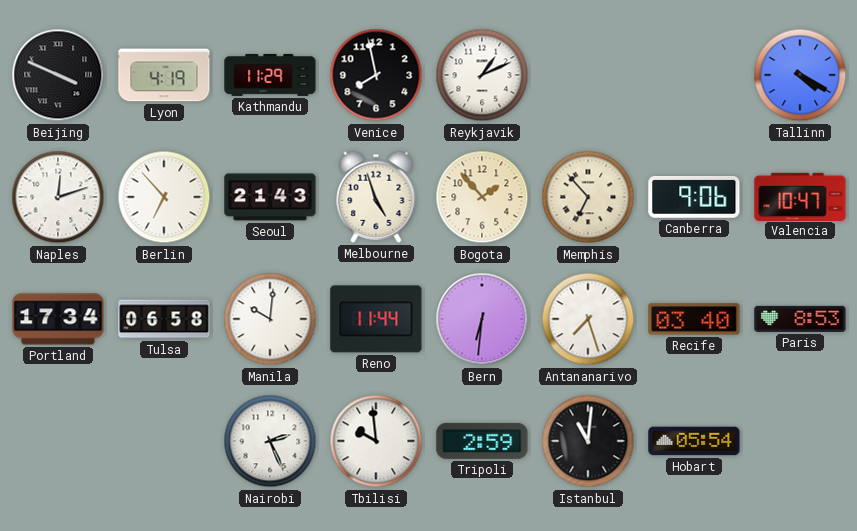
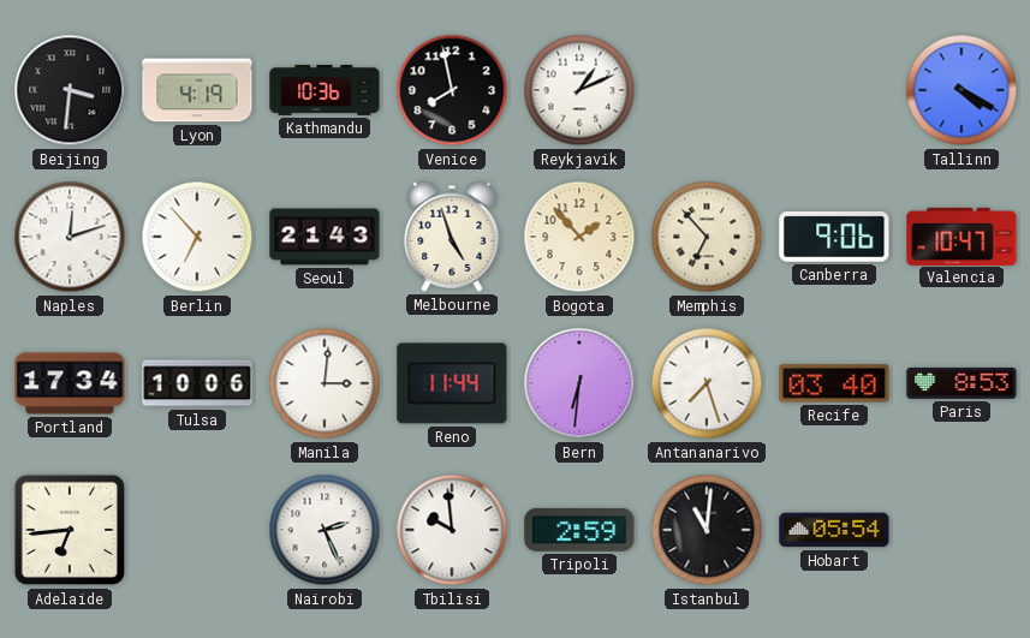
Beijing: 3:49 -> 3:31 (70, 90)
Kathmandu: 11:29 -> 10:36 (325, 90)
Tulsa: 06:58 -> 10:06 (197, 383)
Manila: 10:01 -> 3:01 (325, 383)
Adelaide: none -> 6:44 (70, 530)
